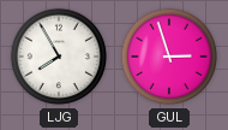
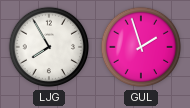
GUL: 2:57 -> 1:57 (141, 47)
